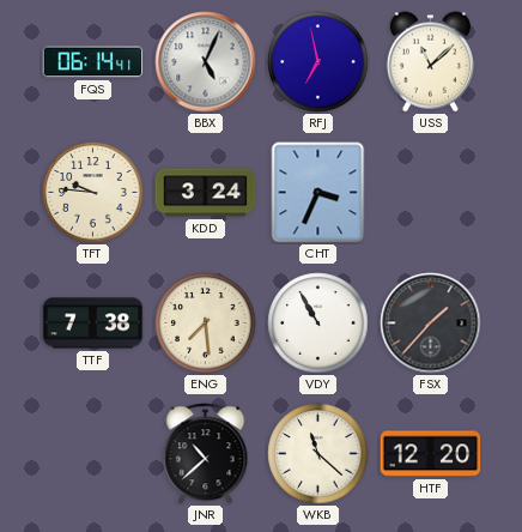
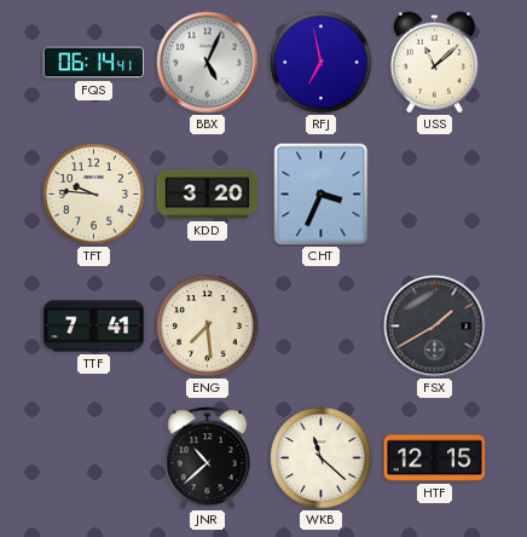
KDD: 3:24 -> 3:20 (208, 195)
TTF: 7:38 -> 7:41 (94, 327)
VDY: 10:55 -> none (318, 324)
FSX: 1:37 -> 1:40 (435, 327)
HTF: 12:20 -> 12:15 (435, 458)
